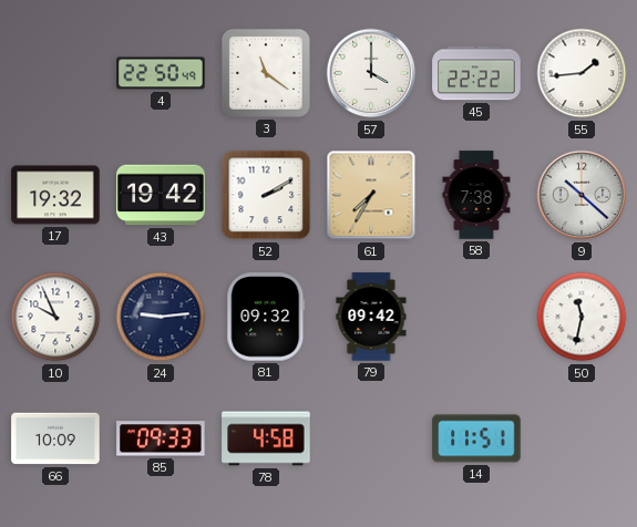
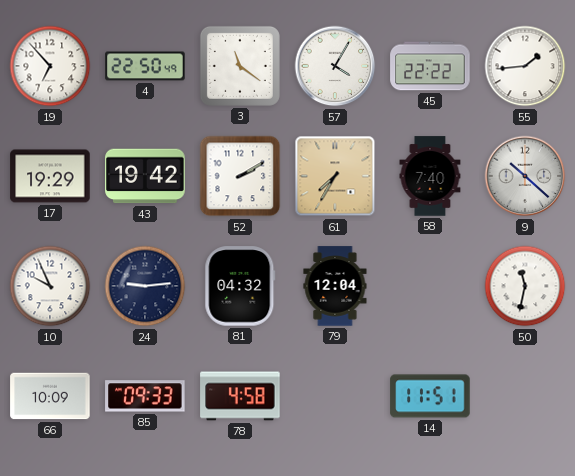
19: none -> 6:53 (50, 66)
57: 4:00 -> 4:05 (335, 66)
17: 19:32 -> 19:29 (50, 176)
58: 7:38 -> 7:40 (430, 176)
81: 09:32 -> 04:32 (240, 286)
79: 09:42 -> 12:04 (335, 286)
